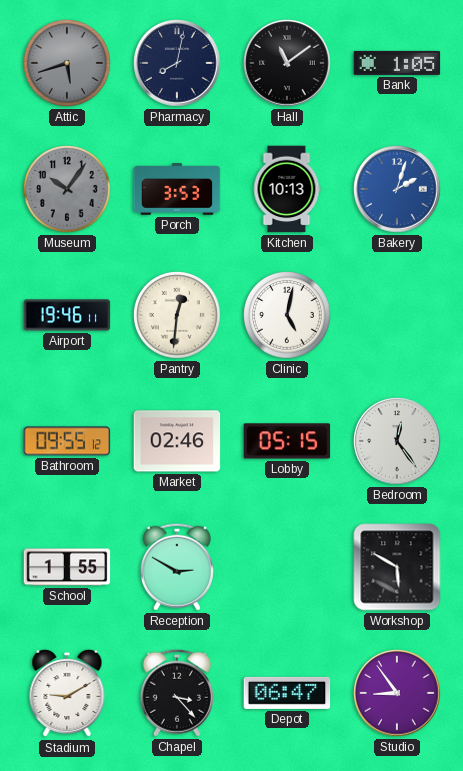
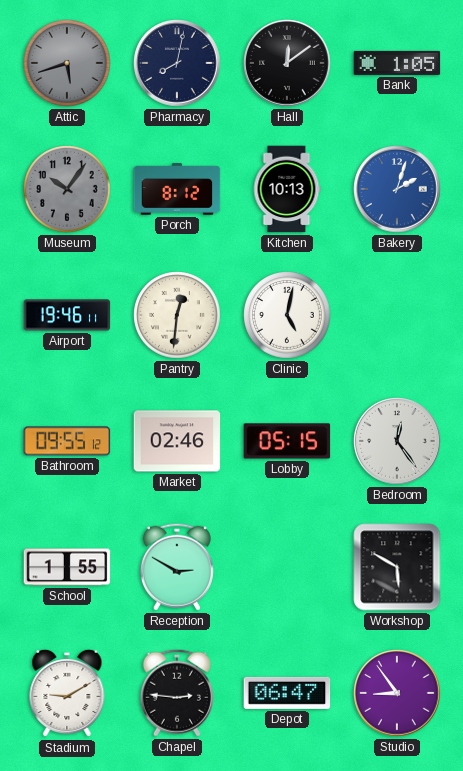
Hall: 11:09 -> 12:09 (287, 63)
Porch: 3:53 -> 8:12 (177, 189)
Chapel: 3:23 -> 2:46 (177, 693)
